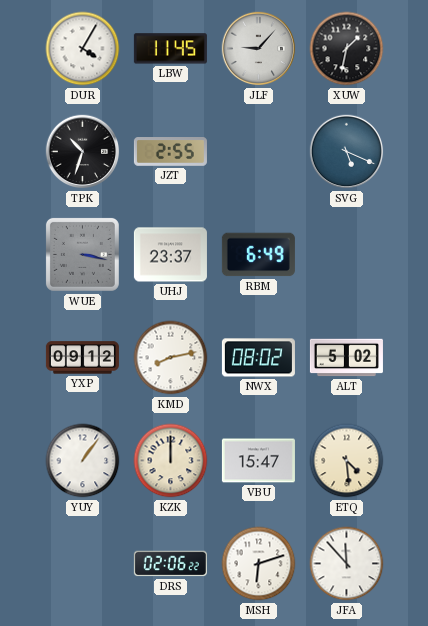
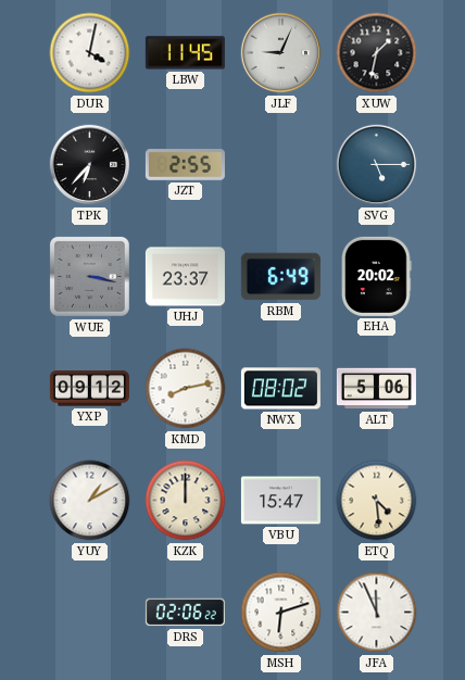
DUR: 4:05 -> 4:02 (90, 53)
JLF: 9:07 -> 9:04 (281, 53)
TPK: 10:33 -> 6:37 (90, 165)
SVG: 5:19 -> 5:15 (377, 165)
EHA: none -> 20:02 (377, 276)
ALT: 5:02 -> 5:06 (376, 389)
YUY: 1:06 -> 1:10 (90, 501)
JFA: 11:53 -> 11:56 (377, 613)
